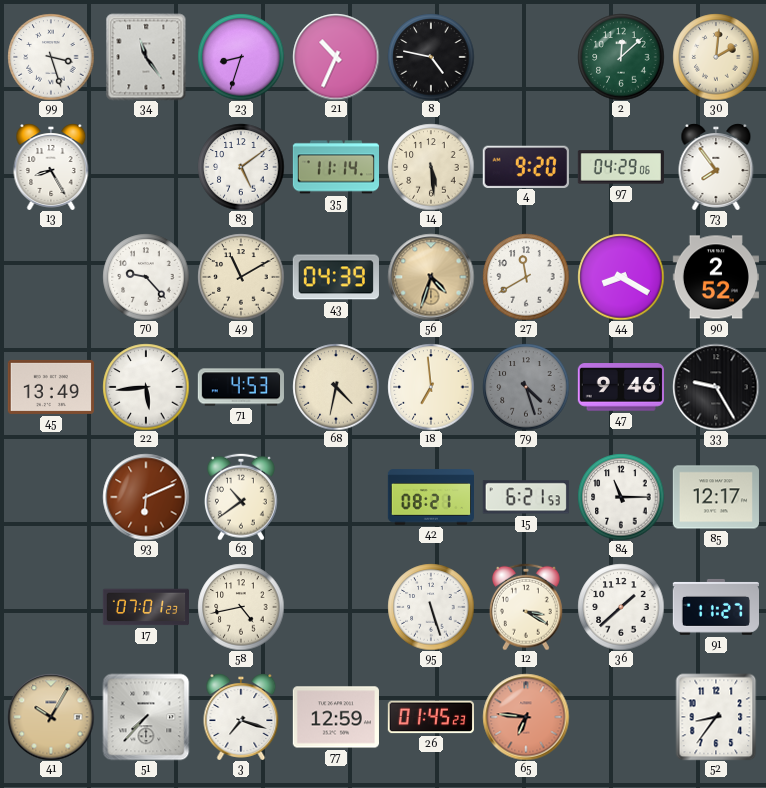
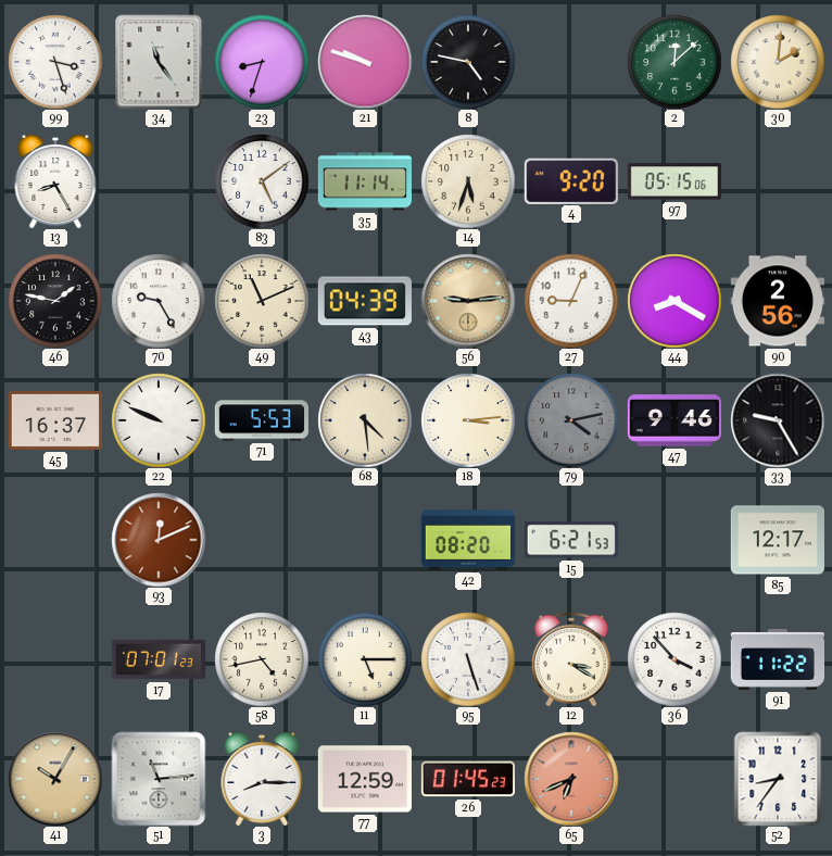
21: 10:34 -> 9:48 (365, 62)
14: 5:29 -> 5:33 (468, 181)
97: 04:29 -> 05:15 (675, 181)
73: 7:54 -> none (716, 167)
46: none -> 1:47 (55, 301)
70: 9:23 -> 9:25 (159, 301)
49: 11:10 -> 11:11 (262, 301)
56: 4:33 -> 9:14 (468, 301)
27: 11:40 -> 9:04 (571, 301)
90: 2:52 -> 2:56 (777, 301)
45: 13:49 -> 16:37 (55, 420)
22: 5:44 -> 9:49 (159, 420)
71: 4:53 -> 5:53 (262, 420)
68: 4:32 -> 4:29 (365, 420)
18: 6:59 -> 3:14 (468, 420)
79: 4:27 -> 4:13 (571, 420)
93: 6:11 -> 12:11 (159, 540)
63: 10:39 -> none (241, 497)
42: 08:21 -> 08:20 (467, 540)
84: 11:15 -> none (621, 497)
11: none -> 5:15 (365, 659)
36: 1:38 -> 3:53 (675, 659)
91: 11:27 -> 11:22 (777, 659)
51: 7:37 -> 11:14 (159, 779)
3: 7:18 -> 8:15 (262, 779)
65: 6:46 -> 6:41 (571, 779)
